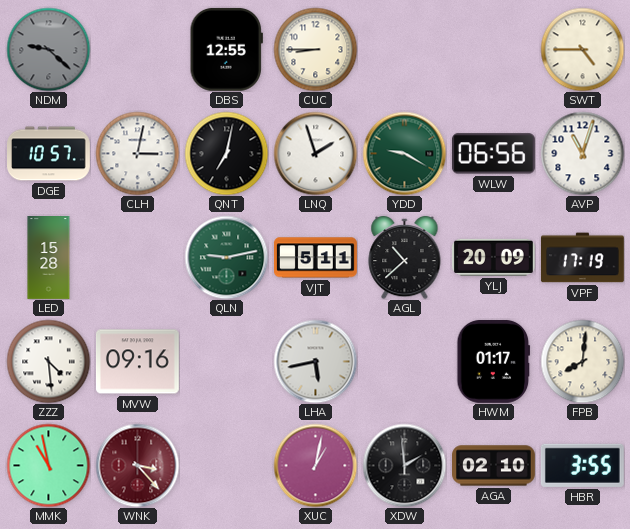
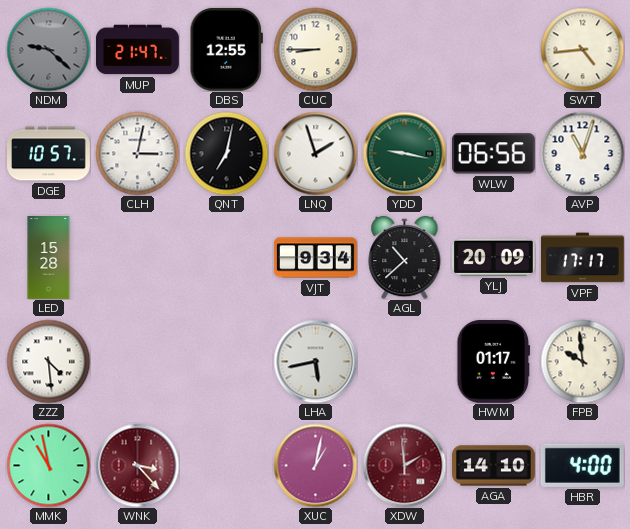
MUP: none -> 21:47 (138, 50)
SWT: 4:45 -> 4:44 (582, 49)
YDD: 9:20 -> 9:17 (404, 153)
QLN: 9:13 -> none (226, 257)
VJT: 5:11 -> 9:34 (316, 258)
VPF: 17:19 -> 17:17 (583, 258)
MVW: 09:16 -> none (137, 362)
FPB: 8:01 -> 9:59 (582, 361)
XDW dial: black -> burgundy (404, 465)
AGA: 02:10 -> 14:10 (494, 466)
HBR: 3:55 -> 4:00 (582, 465)
